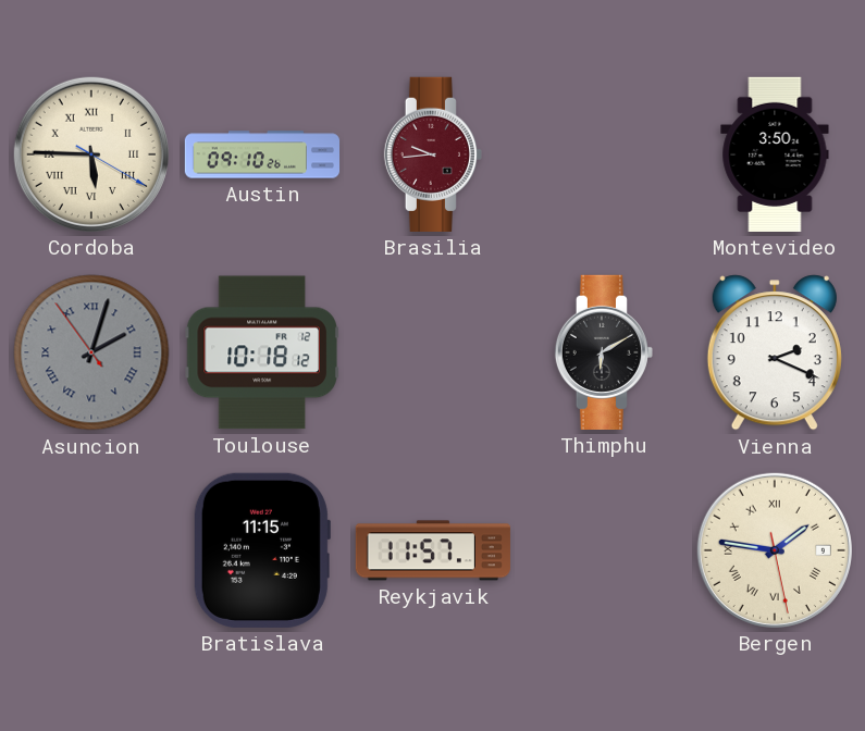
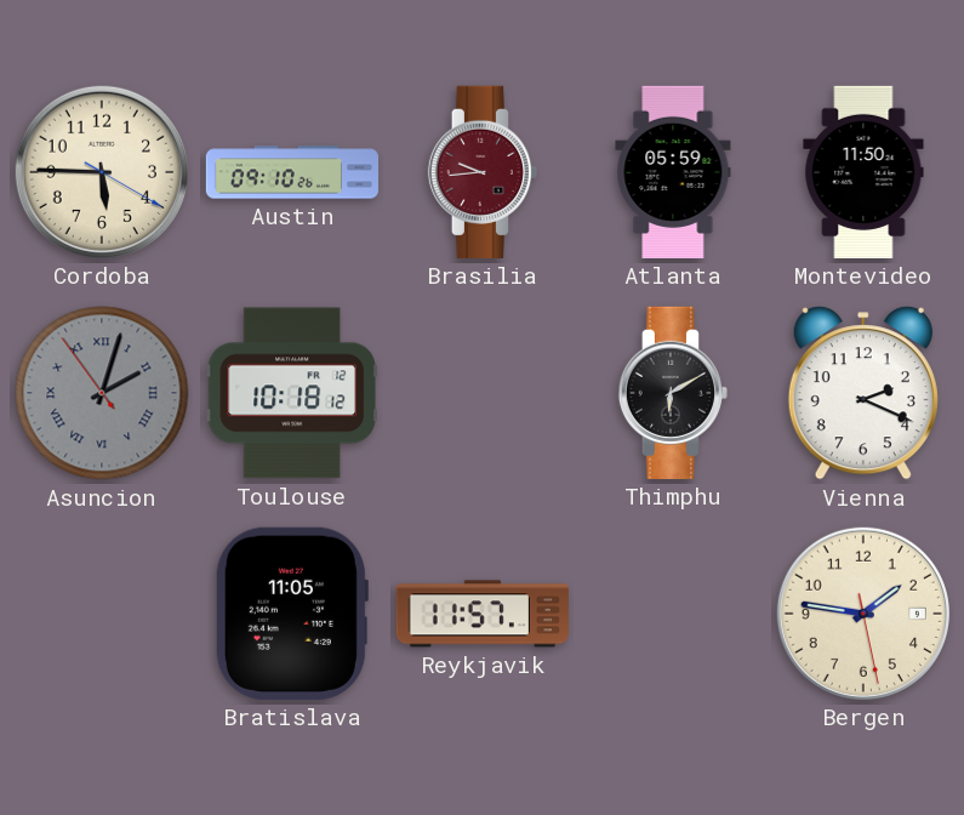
Cordoba numerals: Roman -> Arabic (102, 172)
Atlanta: none -> 05:59 (673, 172)
Montevideo: 3:50 -> 11:50 (863, 172)
Bratislava: 11:15 -> 11:05 (291, 614)
Bergen numerals: Roman -> Arabic (863, 614)
